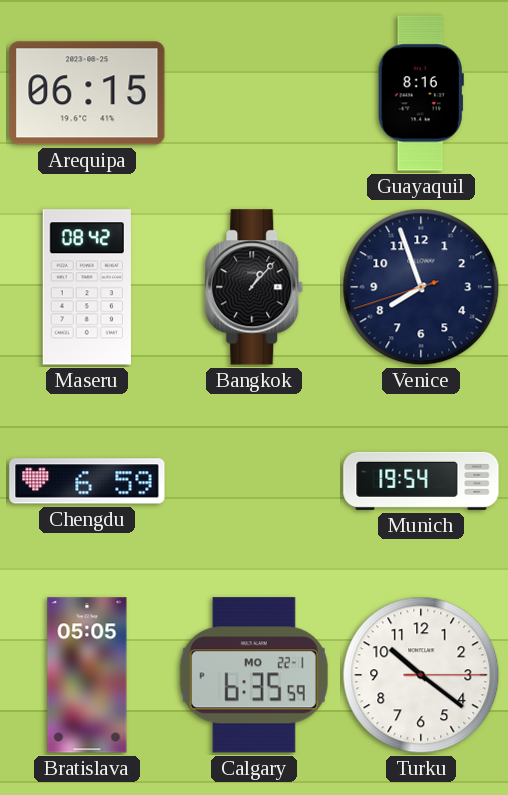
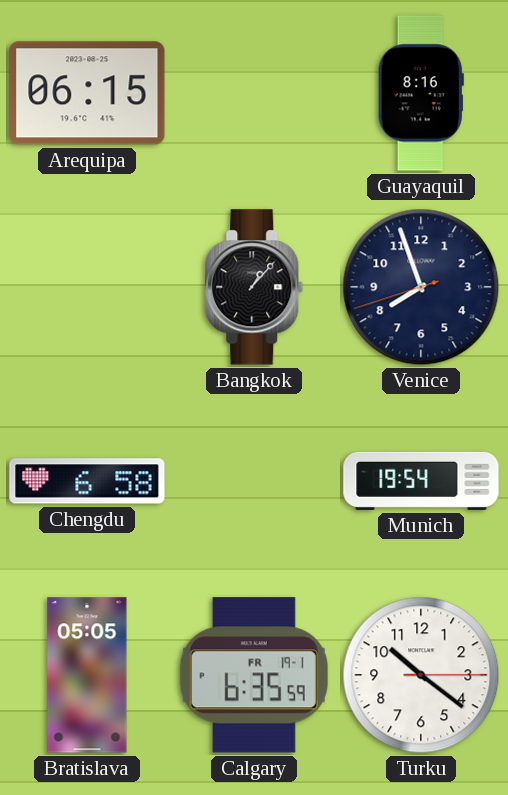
Maseru: 08:42 -> none (87, 287)
Chengdu: 6:59 -> 6:58 (87, 481)
Calgary date: MO 22-1 -> FR 19-1 (254, 675)
